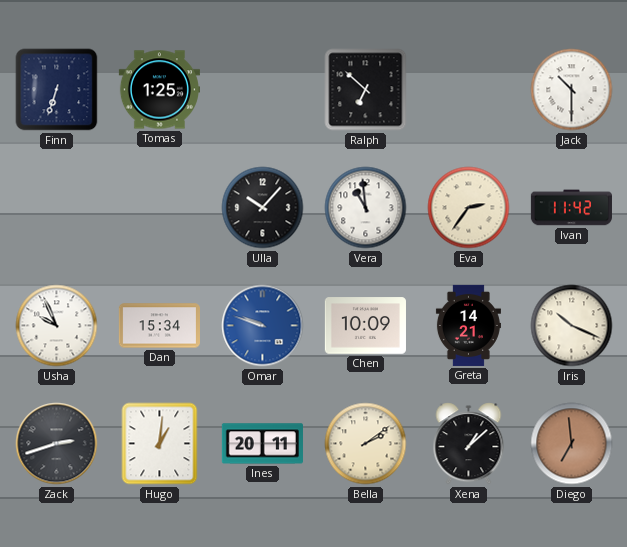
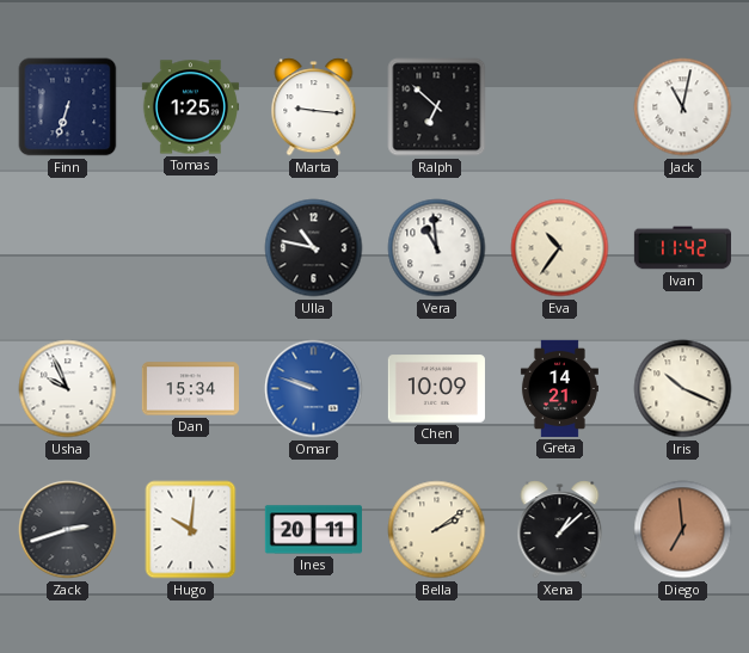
Marta: none -> 9:16 (314, 107)
Jack: 10:30 -> 11:02 (683, 107)
Ulla: 10:07 -> 10:47 (314, 248)
Eva: 2:36 -> 10:36 (560, 248)
Hugo: 1:01 -> 10:01 (191, 530)
